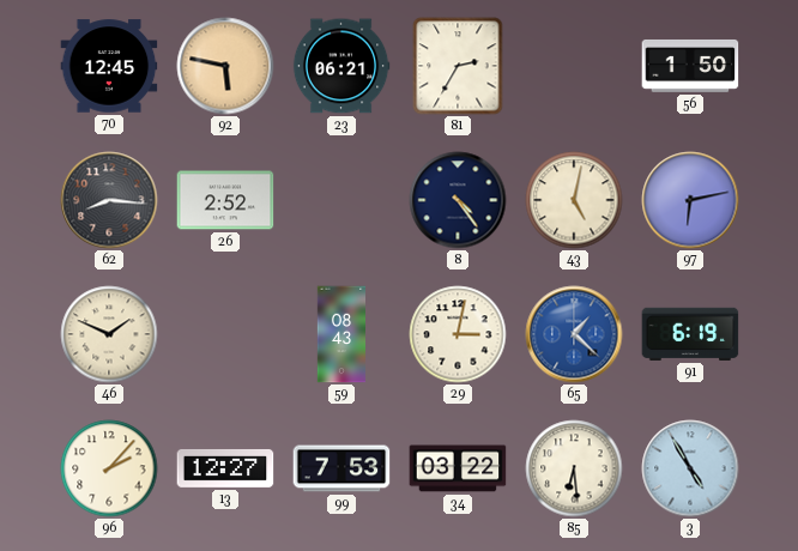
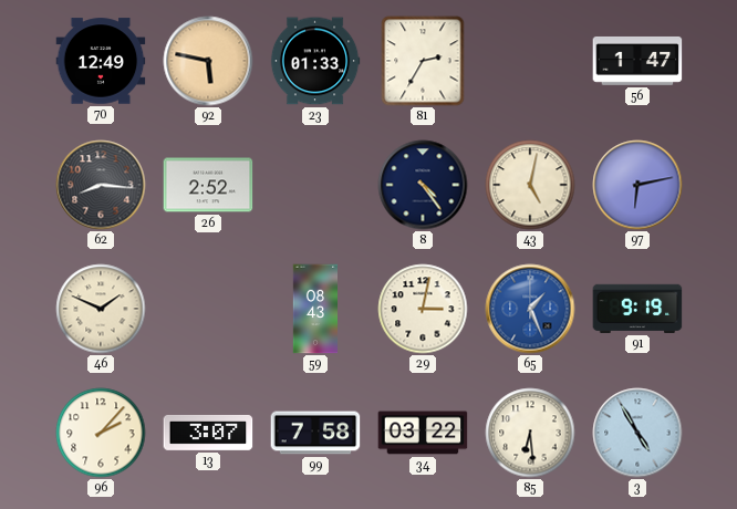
70: 12:45 -> 12:49 (101, 61)
23: 06:21 -> 01:33 (315, 61)
56: 1:50 -> 1:47 (637, 61)
65: 1:22 -> 1:26 (530, 309)
91: 6:19 -> 9:19 (637, 309)
13: 12:27 -> 3:07 (208, 433)
99: 7:53 -> 7:58 (315, 433)
